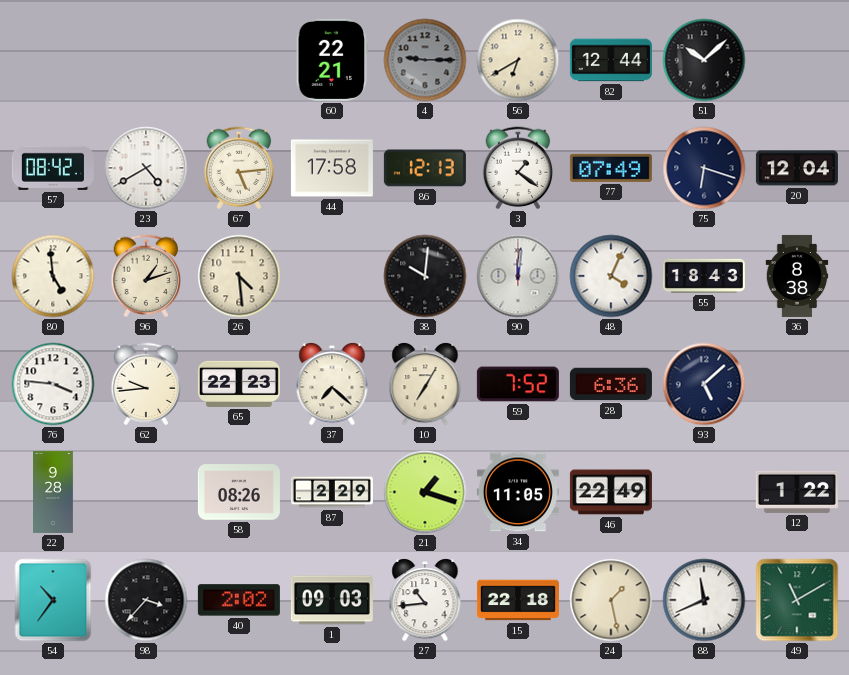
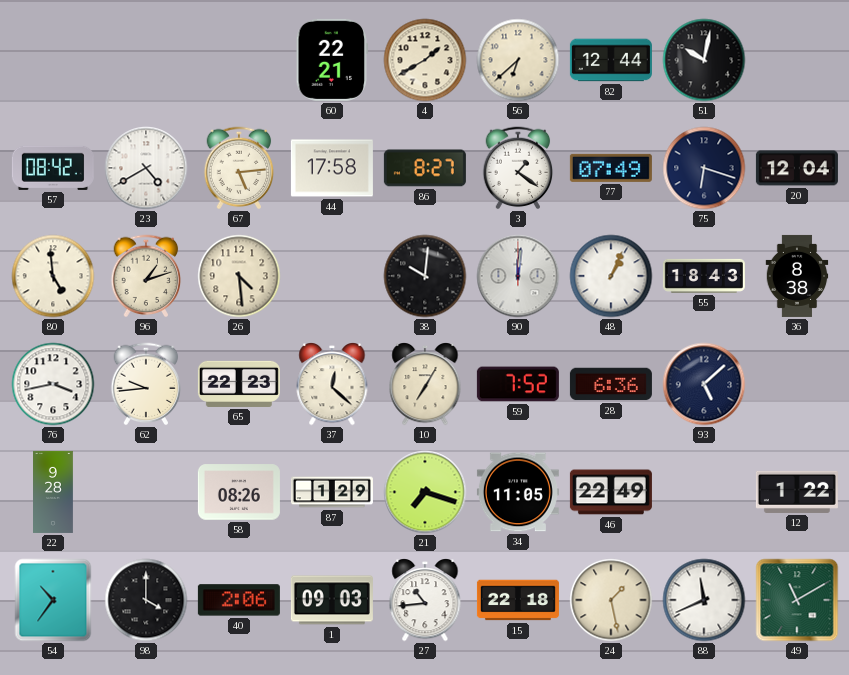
4: 9:15 -> 1:40 (425, 60)
4 dial: grey -> cream (425, 60)
56: 6:40 -> 6:38 (518, 60)
51: 10:08 -> 10:02 (704, 60)
86: 12:13 -> 8:27 (425, 168)
48: 4:04 -> 1:04 (611, 276)
76: 3:46 -> 3:43 (53, 384)
37: 7:22 -> 12:22 (332, 385)
87: 2:29 -> 1:29 (332, 492)
21: 1:18 -> 7:18 (425, 492)
98: 3:37 -> 4:00 (146, 600)
40: 2:02 -> 2:06 (239, 600)
